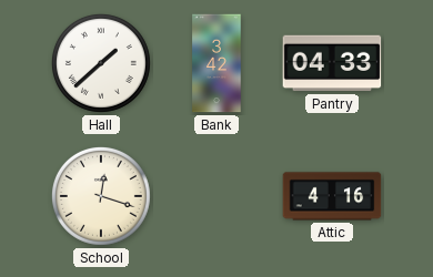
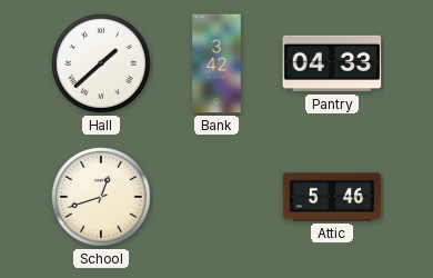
School: 12:18 -> 12:42 (101, 197)
Attic: 4:16 -> 5:46 (332, 197)
